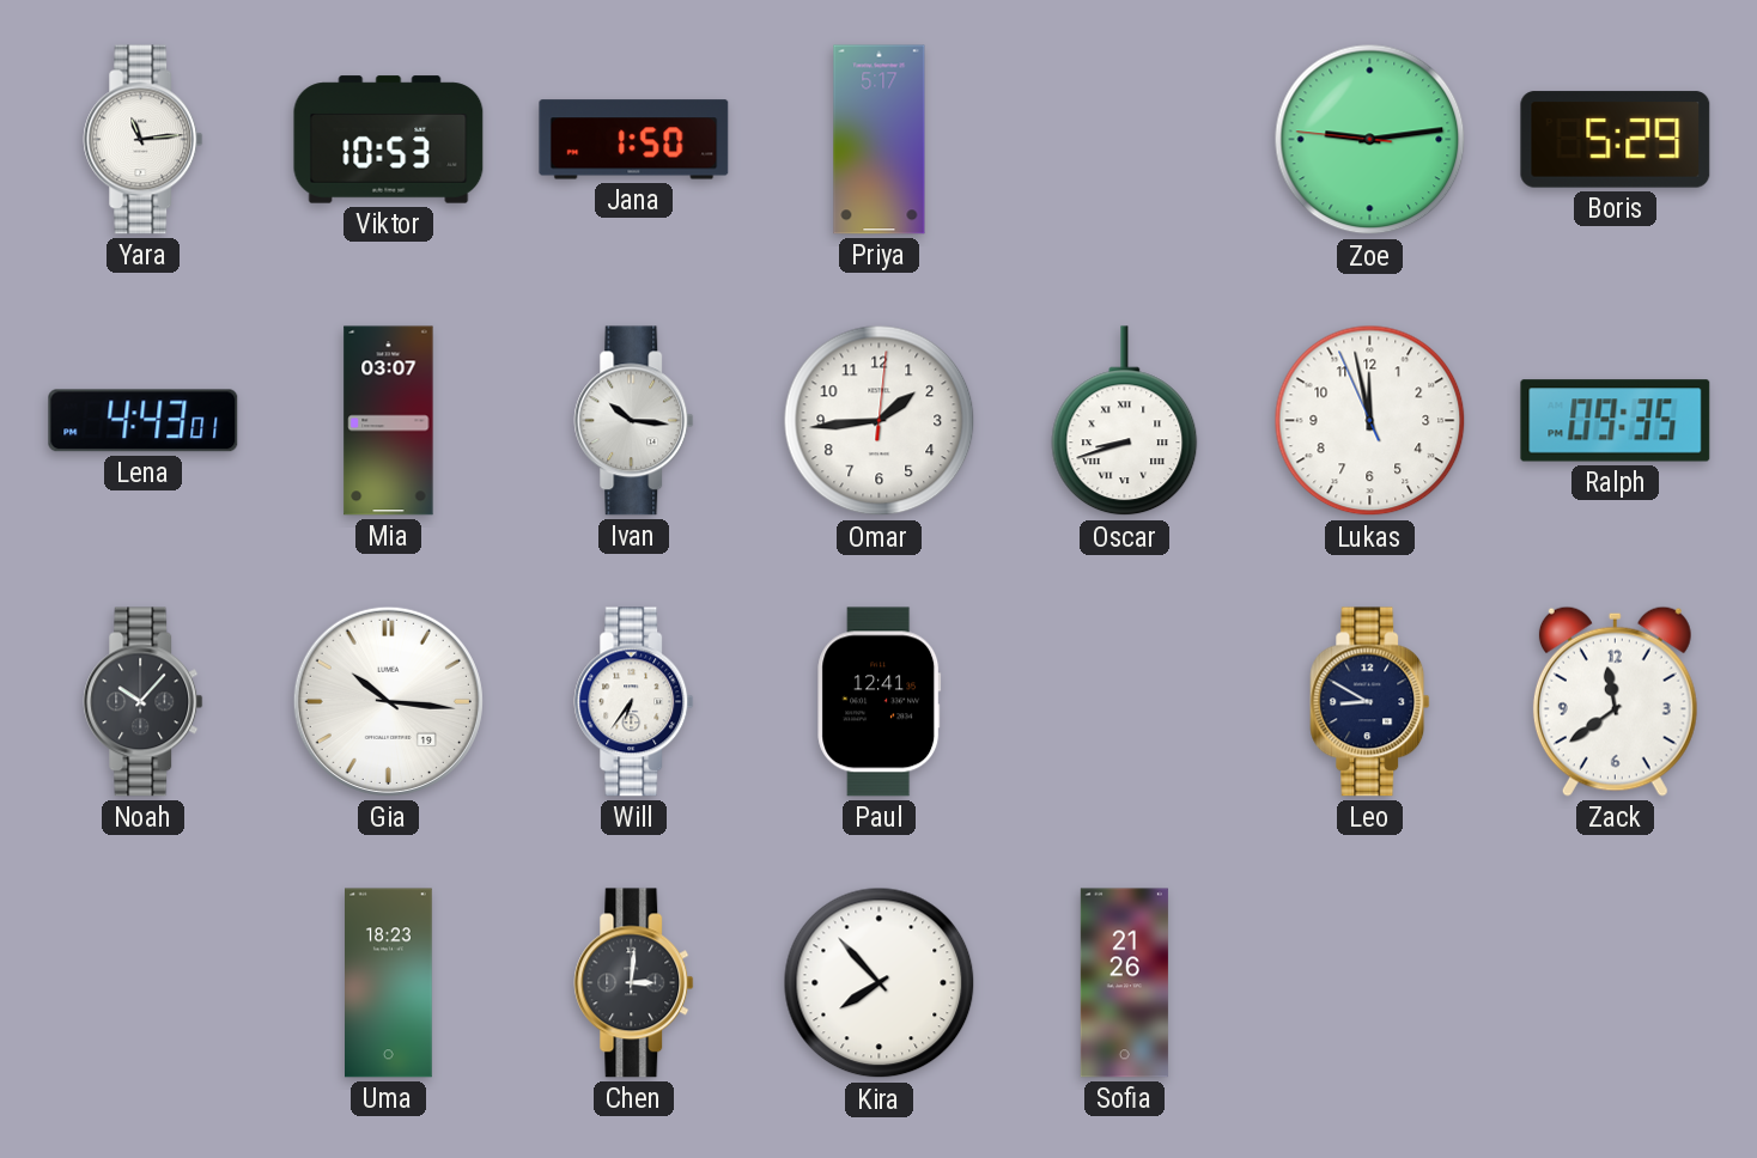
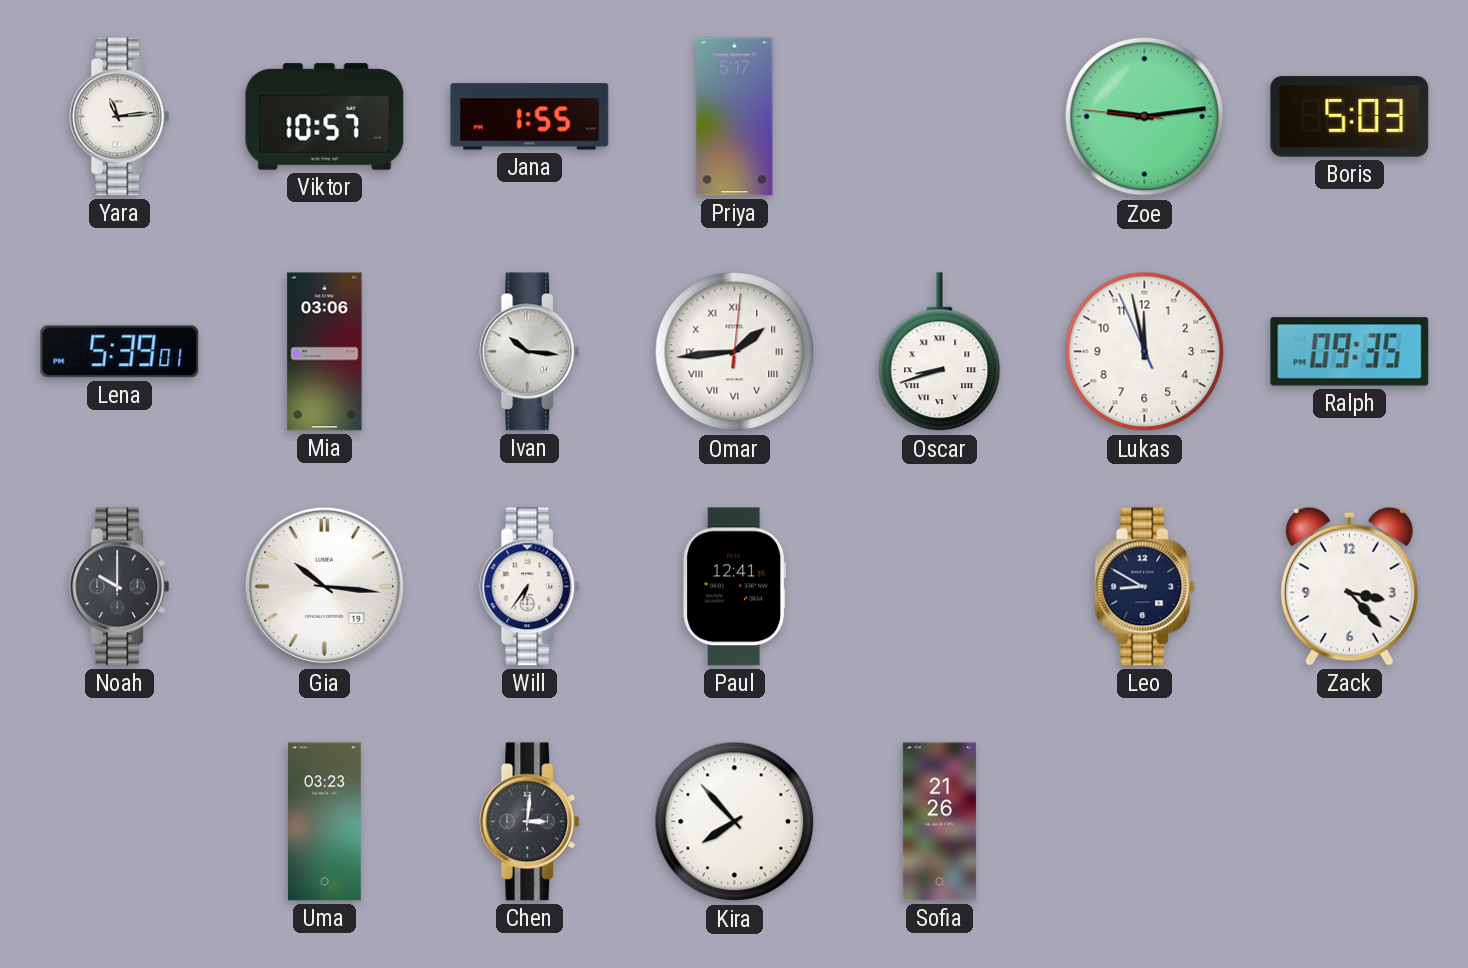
Viktor: 10:53 -> 10:57 (325, 117)
Jana: 1:50 -> 1:55 (530, 117)
Boris: 5:29 -> 5:03 (1350, 117)
Lena: 4:43 -> 5:39 (120, 352)
Mia: 03:07 -> 03:06 (325, 352)
Omar numerals: Arabic -> Roman (735, 352)
Noah: 10:07 -> 10:00 (120, 587)
Zack: 11:39 -> 3:23 (1349, 586)
Uma: 18:23 -> 03:23 (325, 822)
